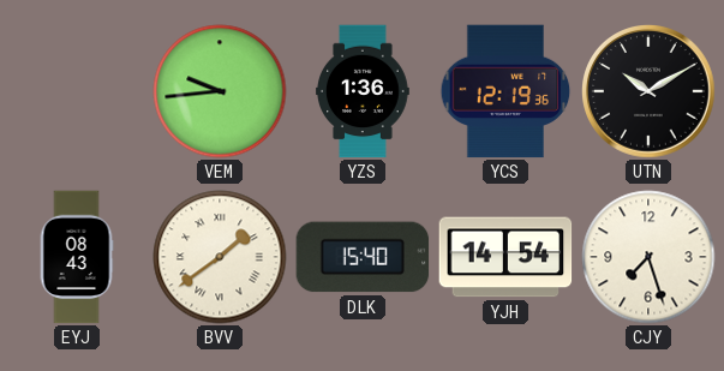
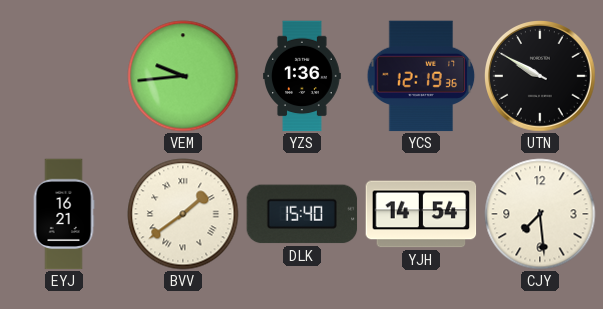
UTN: 10:10 -> 9:50 (541, 77)
EYJ: 08:43 -> 16:21 (64, 214)
CJY: 7:27 -> 7:29 (540, 214)
